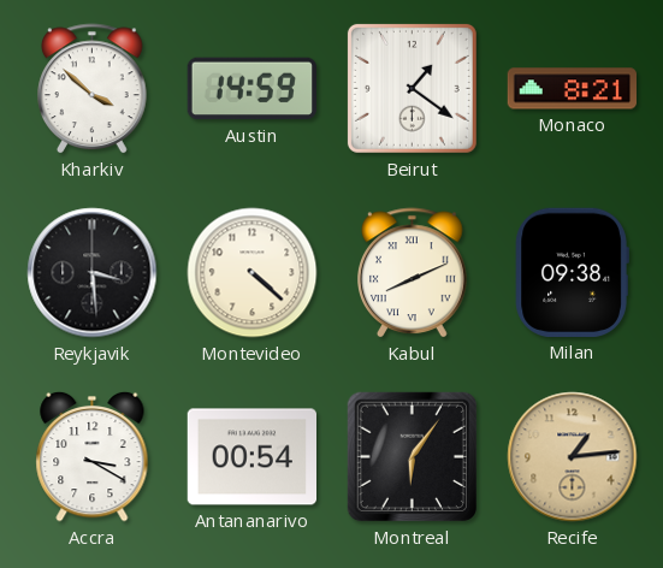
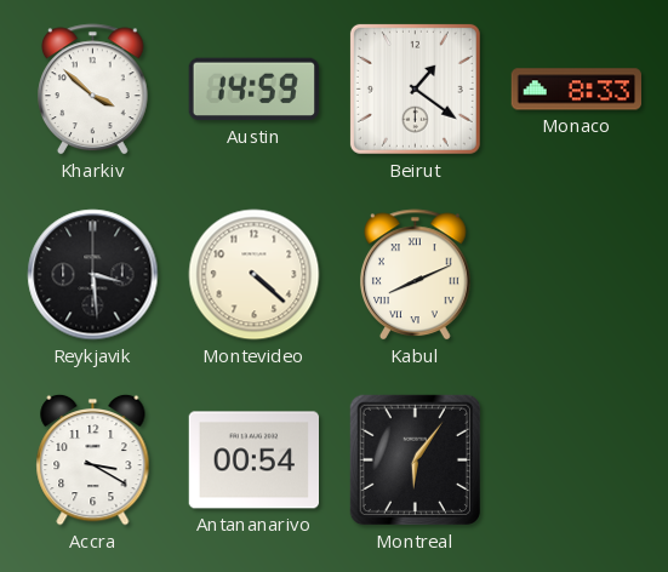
Monaco: 8:21 -> 8:33 (576, 90)
Milan: 09:38 -> none (572, 272)
Recife: 1:14 -> none (573, 457)
